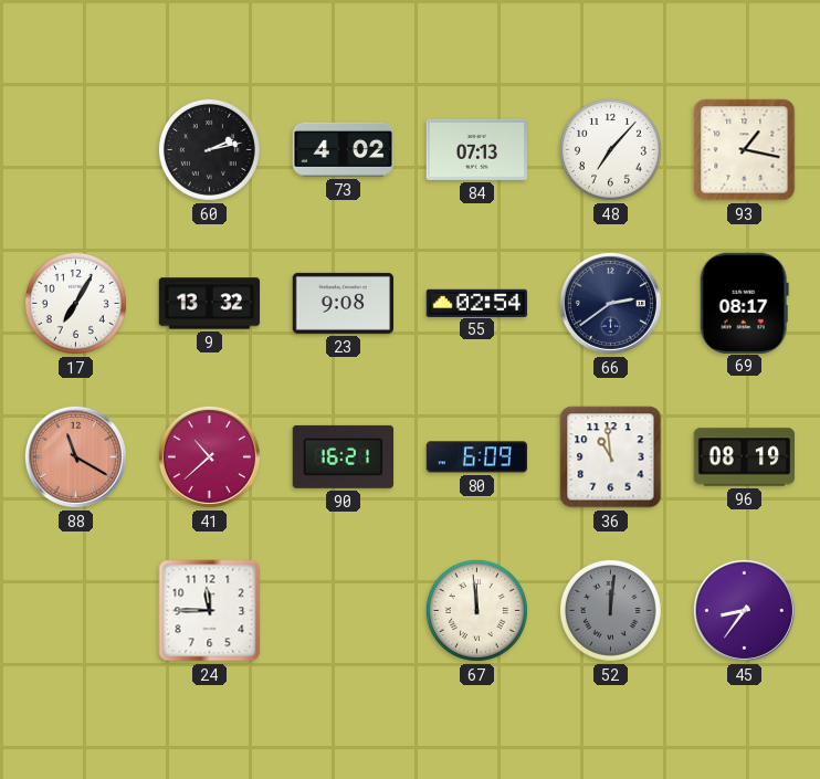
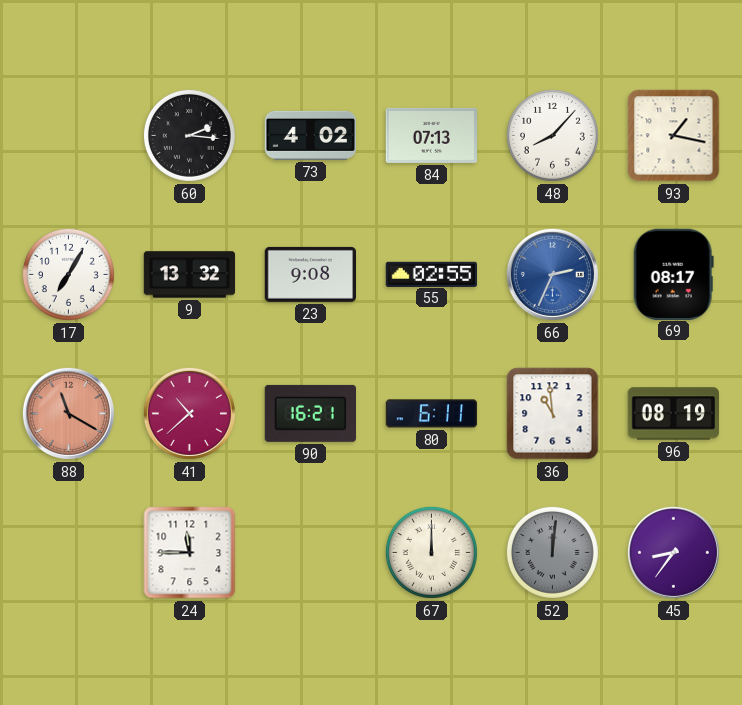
60: 2:13 -> 2:16 (189, 135)
48: 7:07 -> 8:07 (552, 135)
55: 02:54 -> 02:55 (432, 274)
66: 2:39 -> 2:34 (552, 274)
66 dial: navy -> blue (552, 274)
80: 6:09 -> 6:11 (432, 414)
67: 11:59 -> 12:00 (431, 552)
